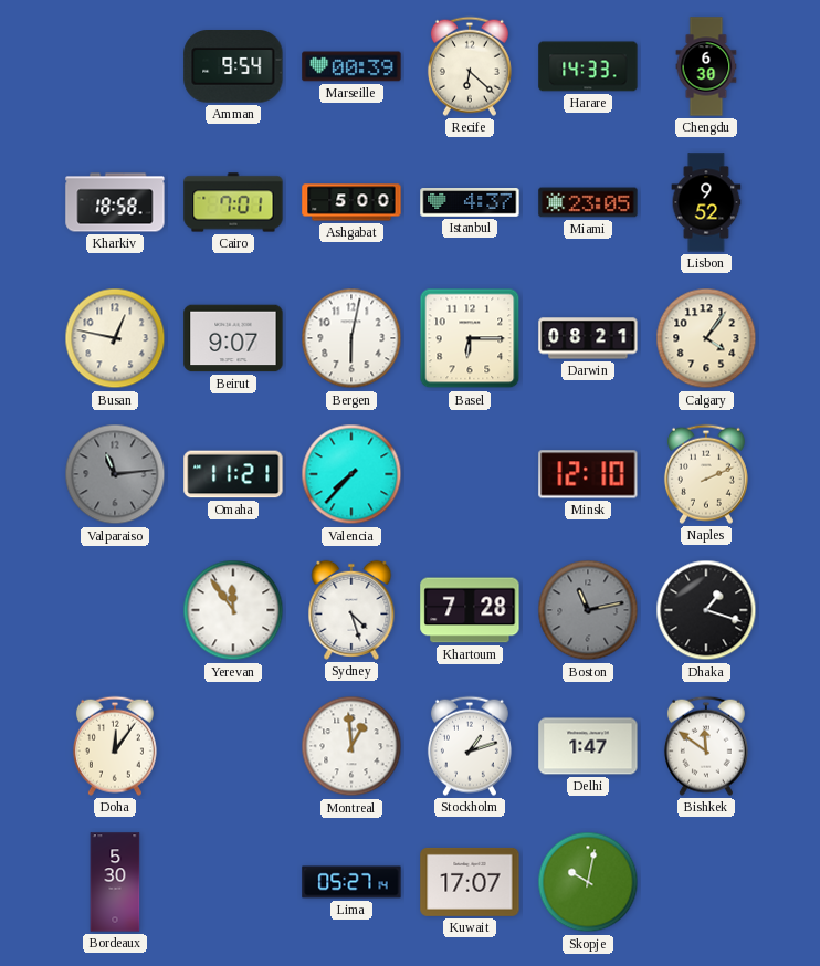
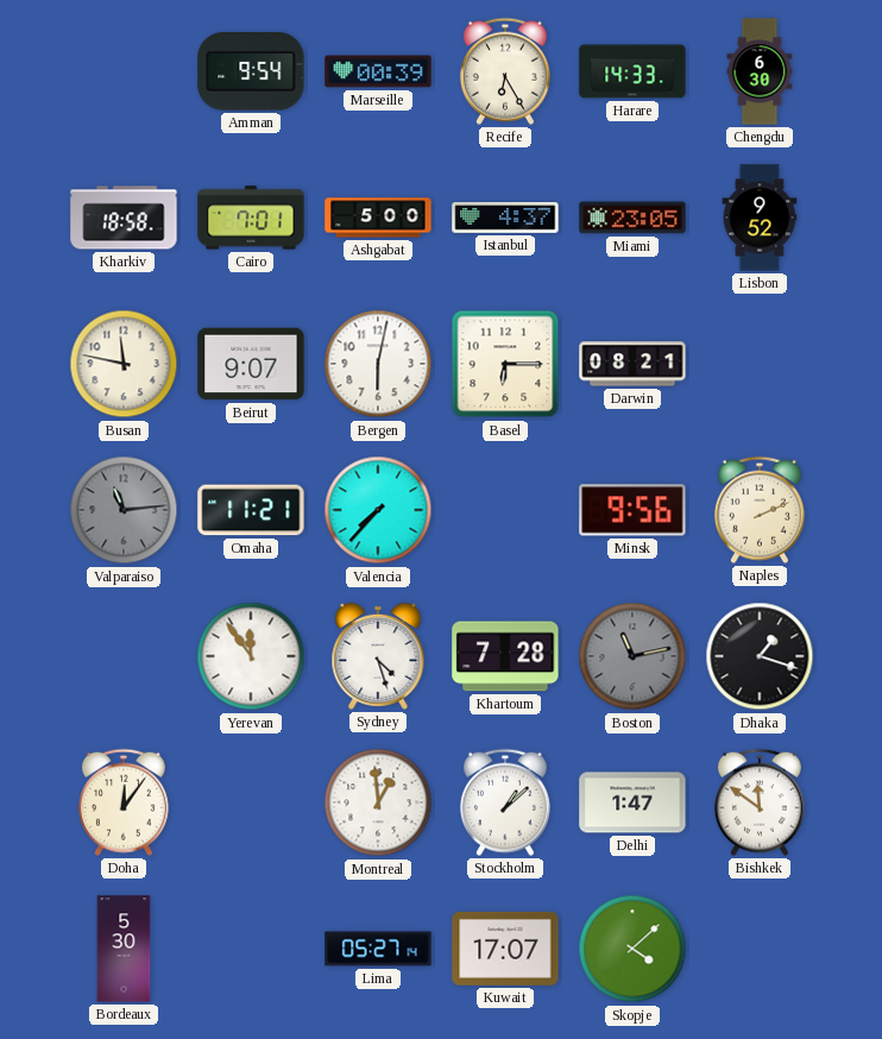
Recife: 6:22 -> 6:25 (505, 71)
Busan: 12:47 -> 11:47 (124, 364)
Calgary: 4:06 -> none (706, 338)
Minsk: 12:10 -> 9:56 (632, 510)
Stockholm: 1:12 -> 1:08 (505, 802)
Skopje: 10:02 -> 4:08 (632, 949)
